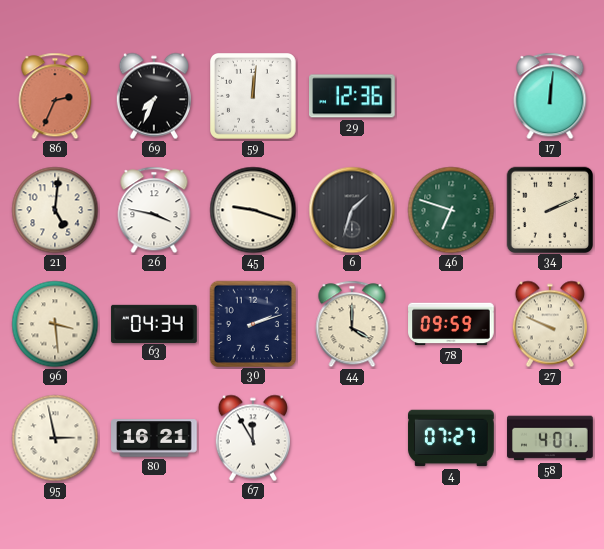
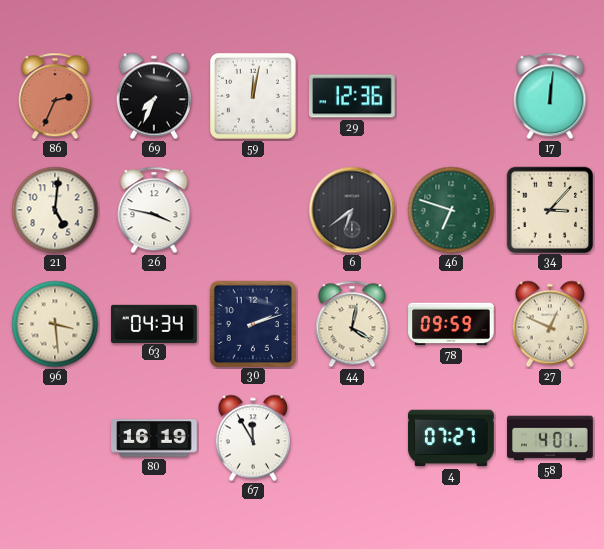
59: 12:01 -> 12:02 (254, 97)
45: 9:18 -> none (253, 210)
6: 1:33 -> 6:39 (352, 210)
34: 2:11 -> 3:07 (549, 209)
44: 4:00 -> 4:02 (352, 324)
27: 9:49 -> 12:49 (550, 324)
95: 2:58 -> none (55, 438)
80: 16:21 -> 16:19 (154, 438)
